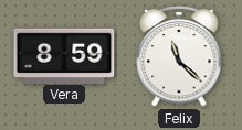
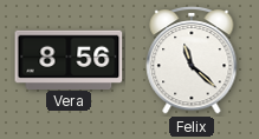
Vera: 8:59 -> 8:56 (69, 59)
